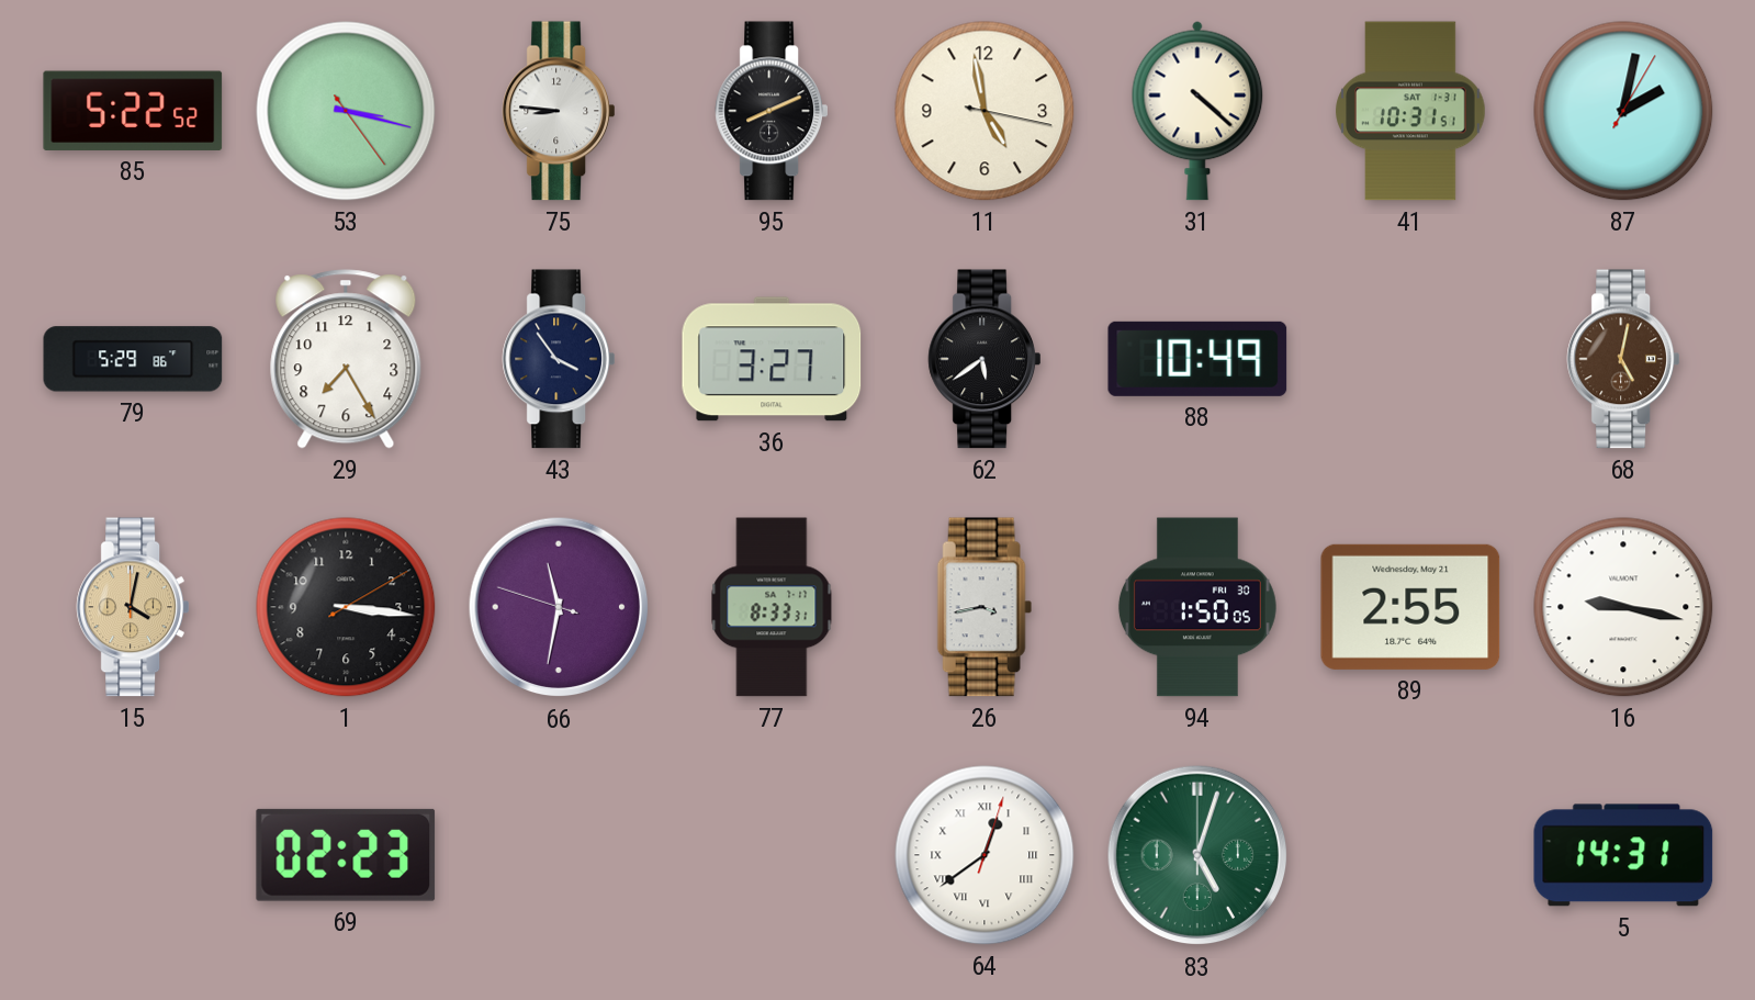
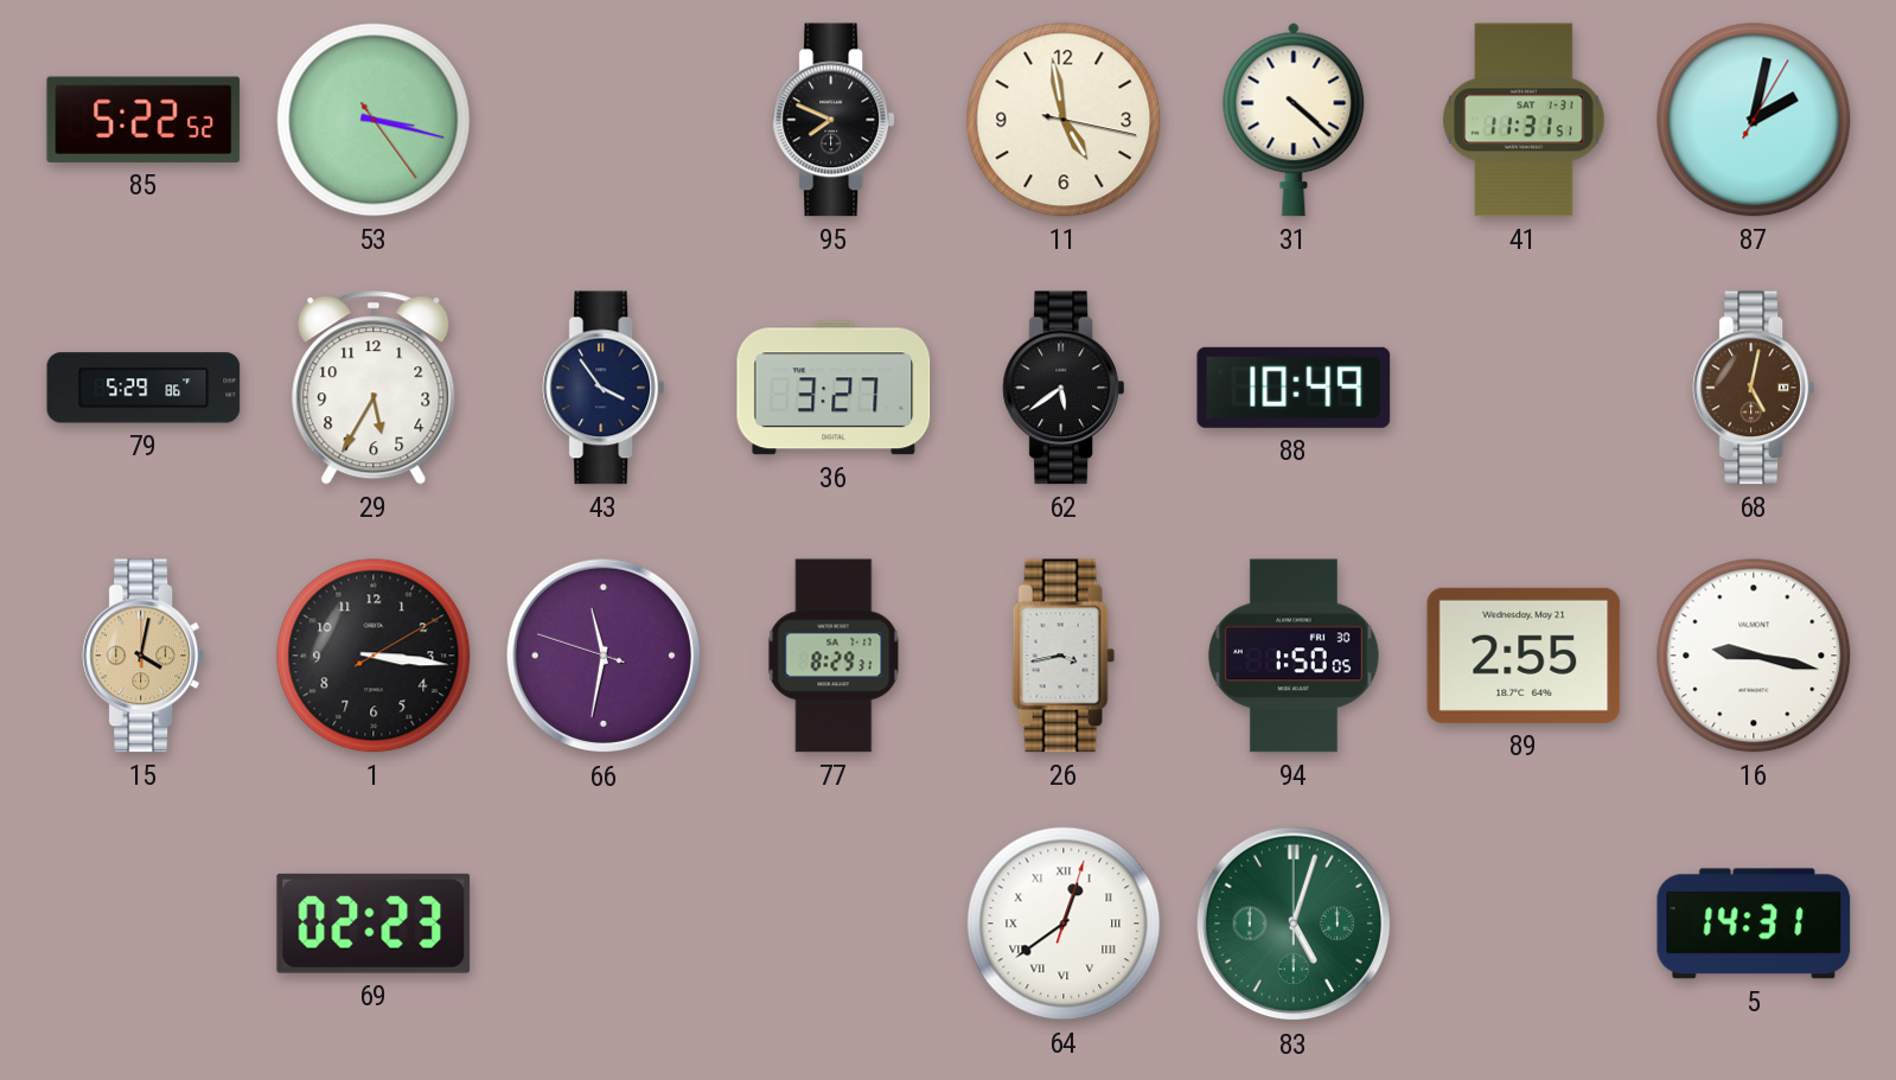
75: 8:46 -> none (558, 111)
95: 8:11 -> 7:49 (832, 120)
41: 10:31 -> 11:31 (1524, 120)
29: 7:25 -> 5:35 (374, 388)
77: 8:33 -> 8:29 (834, 656)
